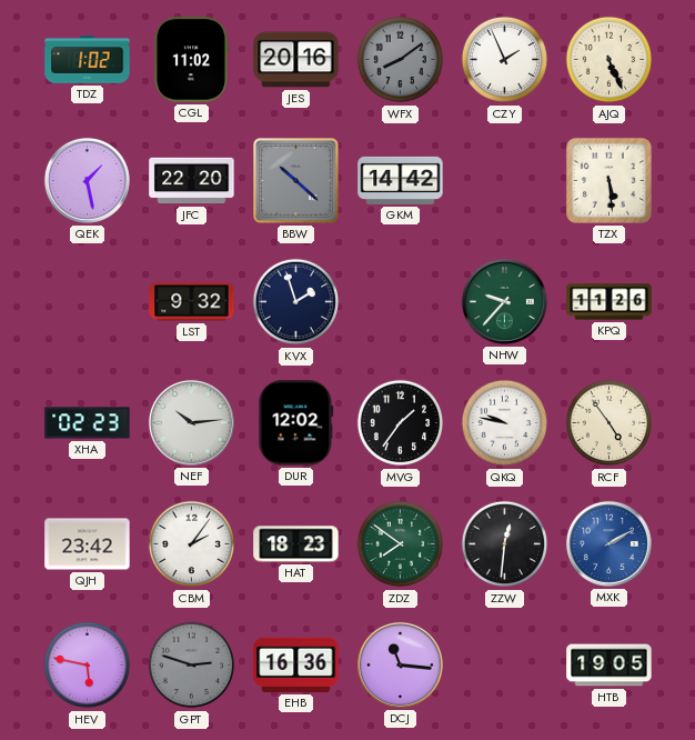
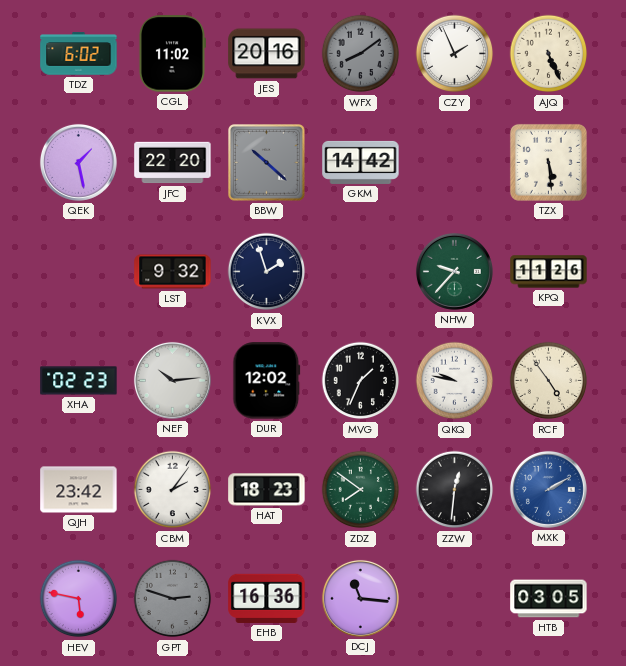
TDZ: 1:02 -> 6:02 (79, 54)
MVG: 1:36 -> 1:34 (361, 381)
HTB: 19:05 -> 03:05 (549, 599)
